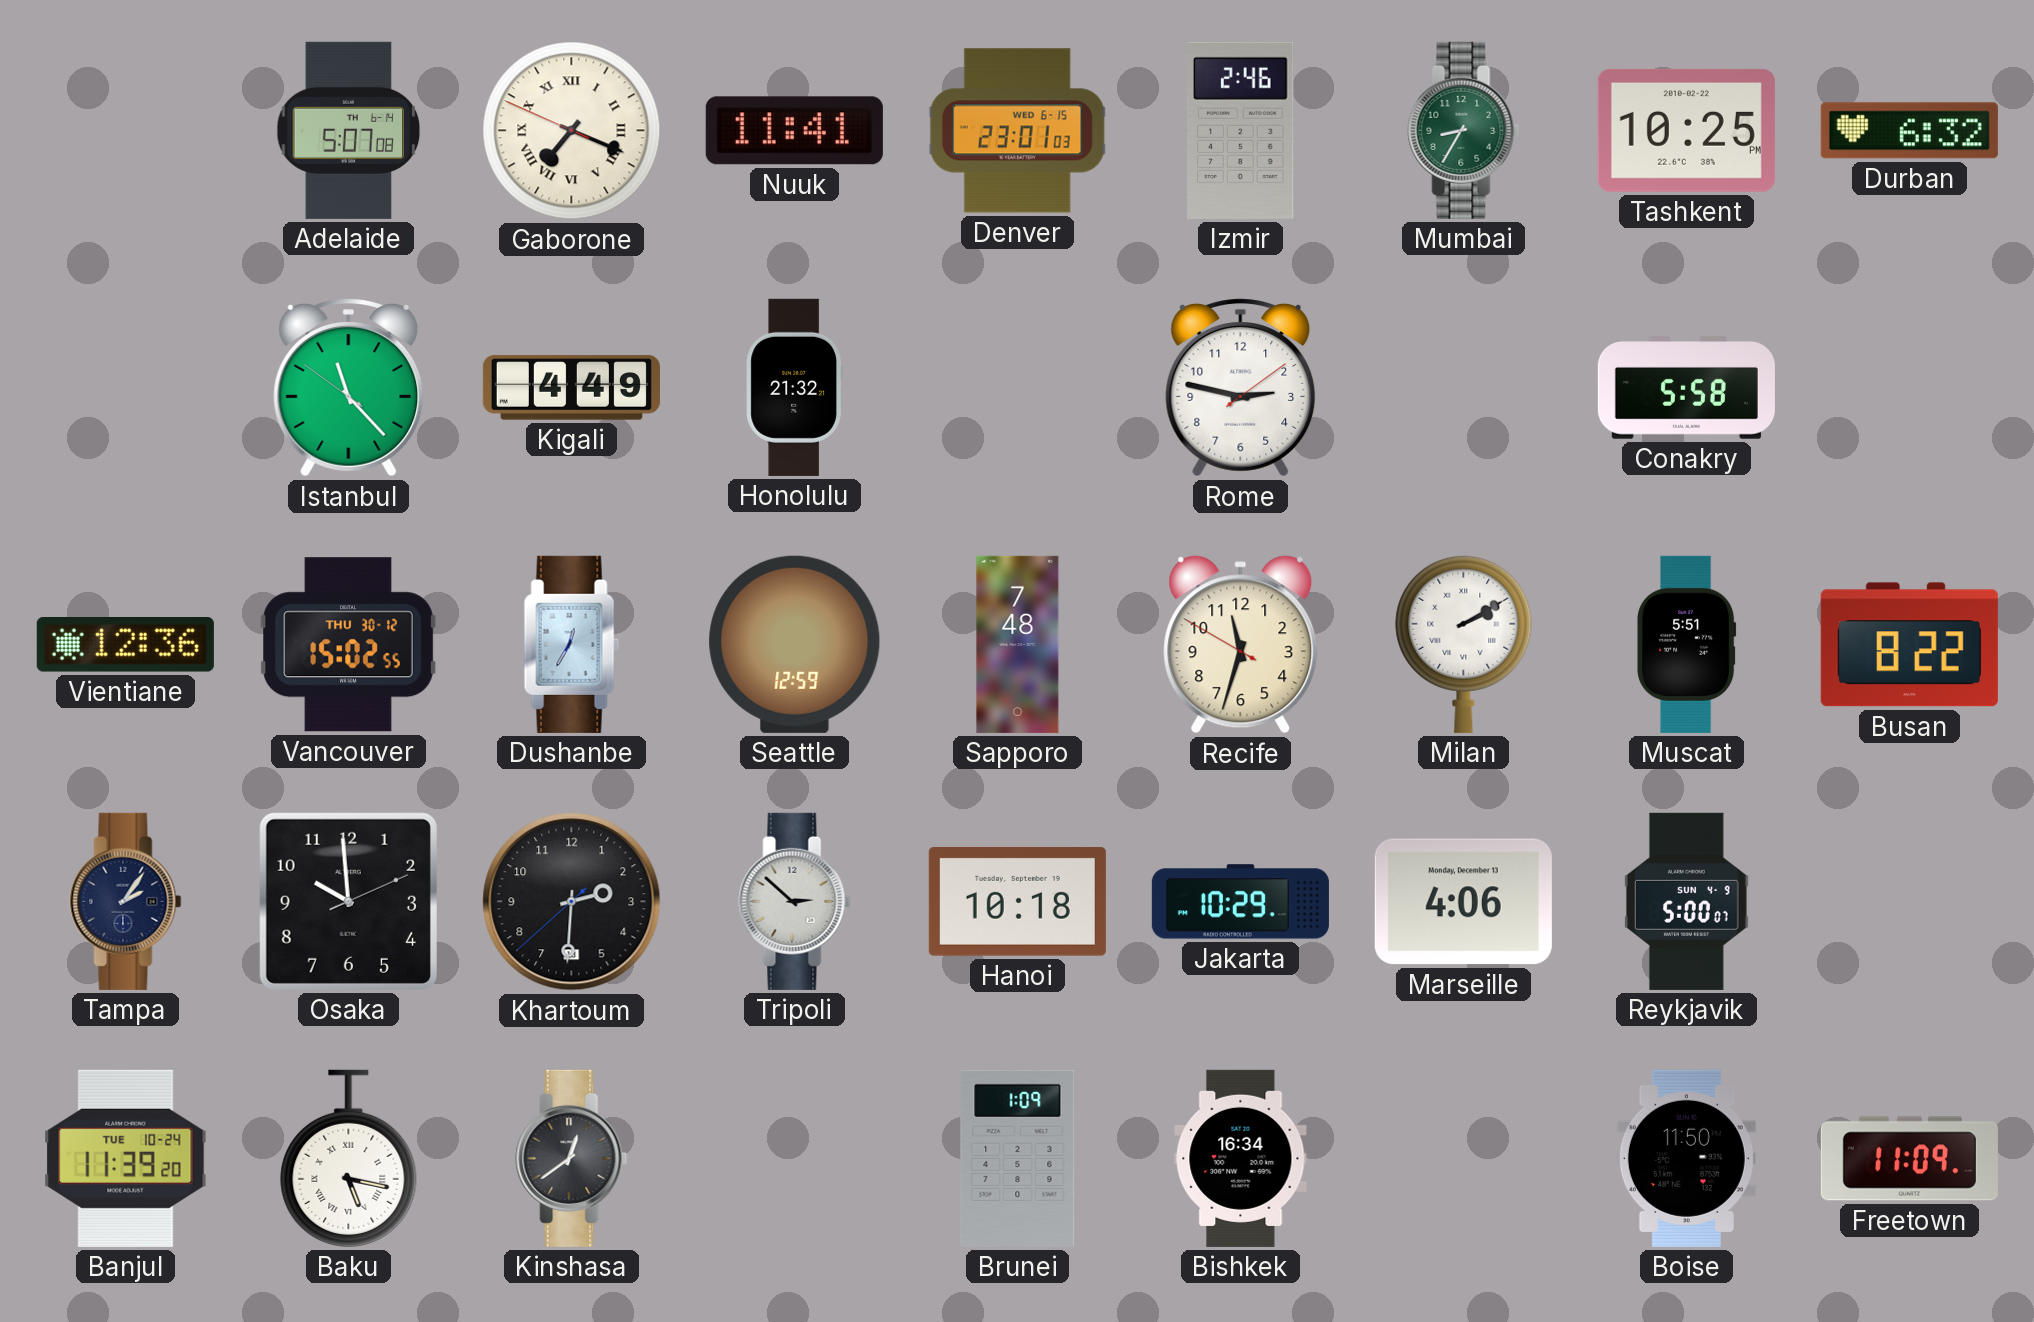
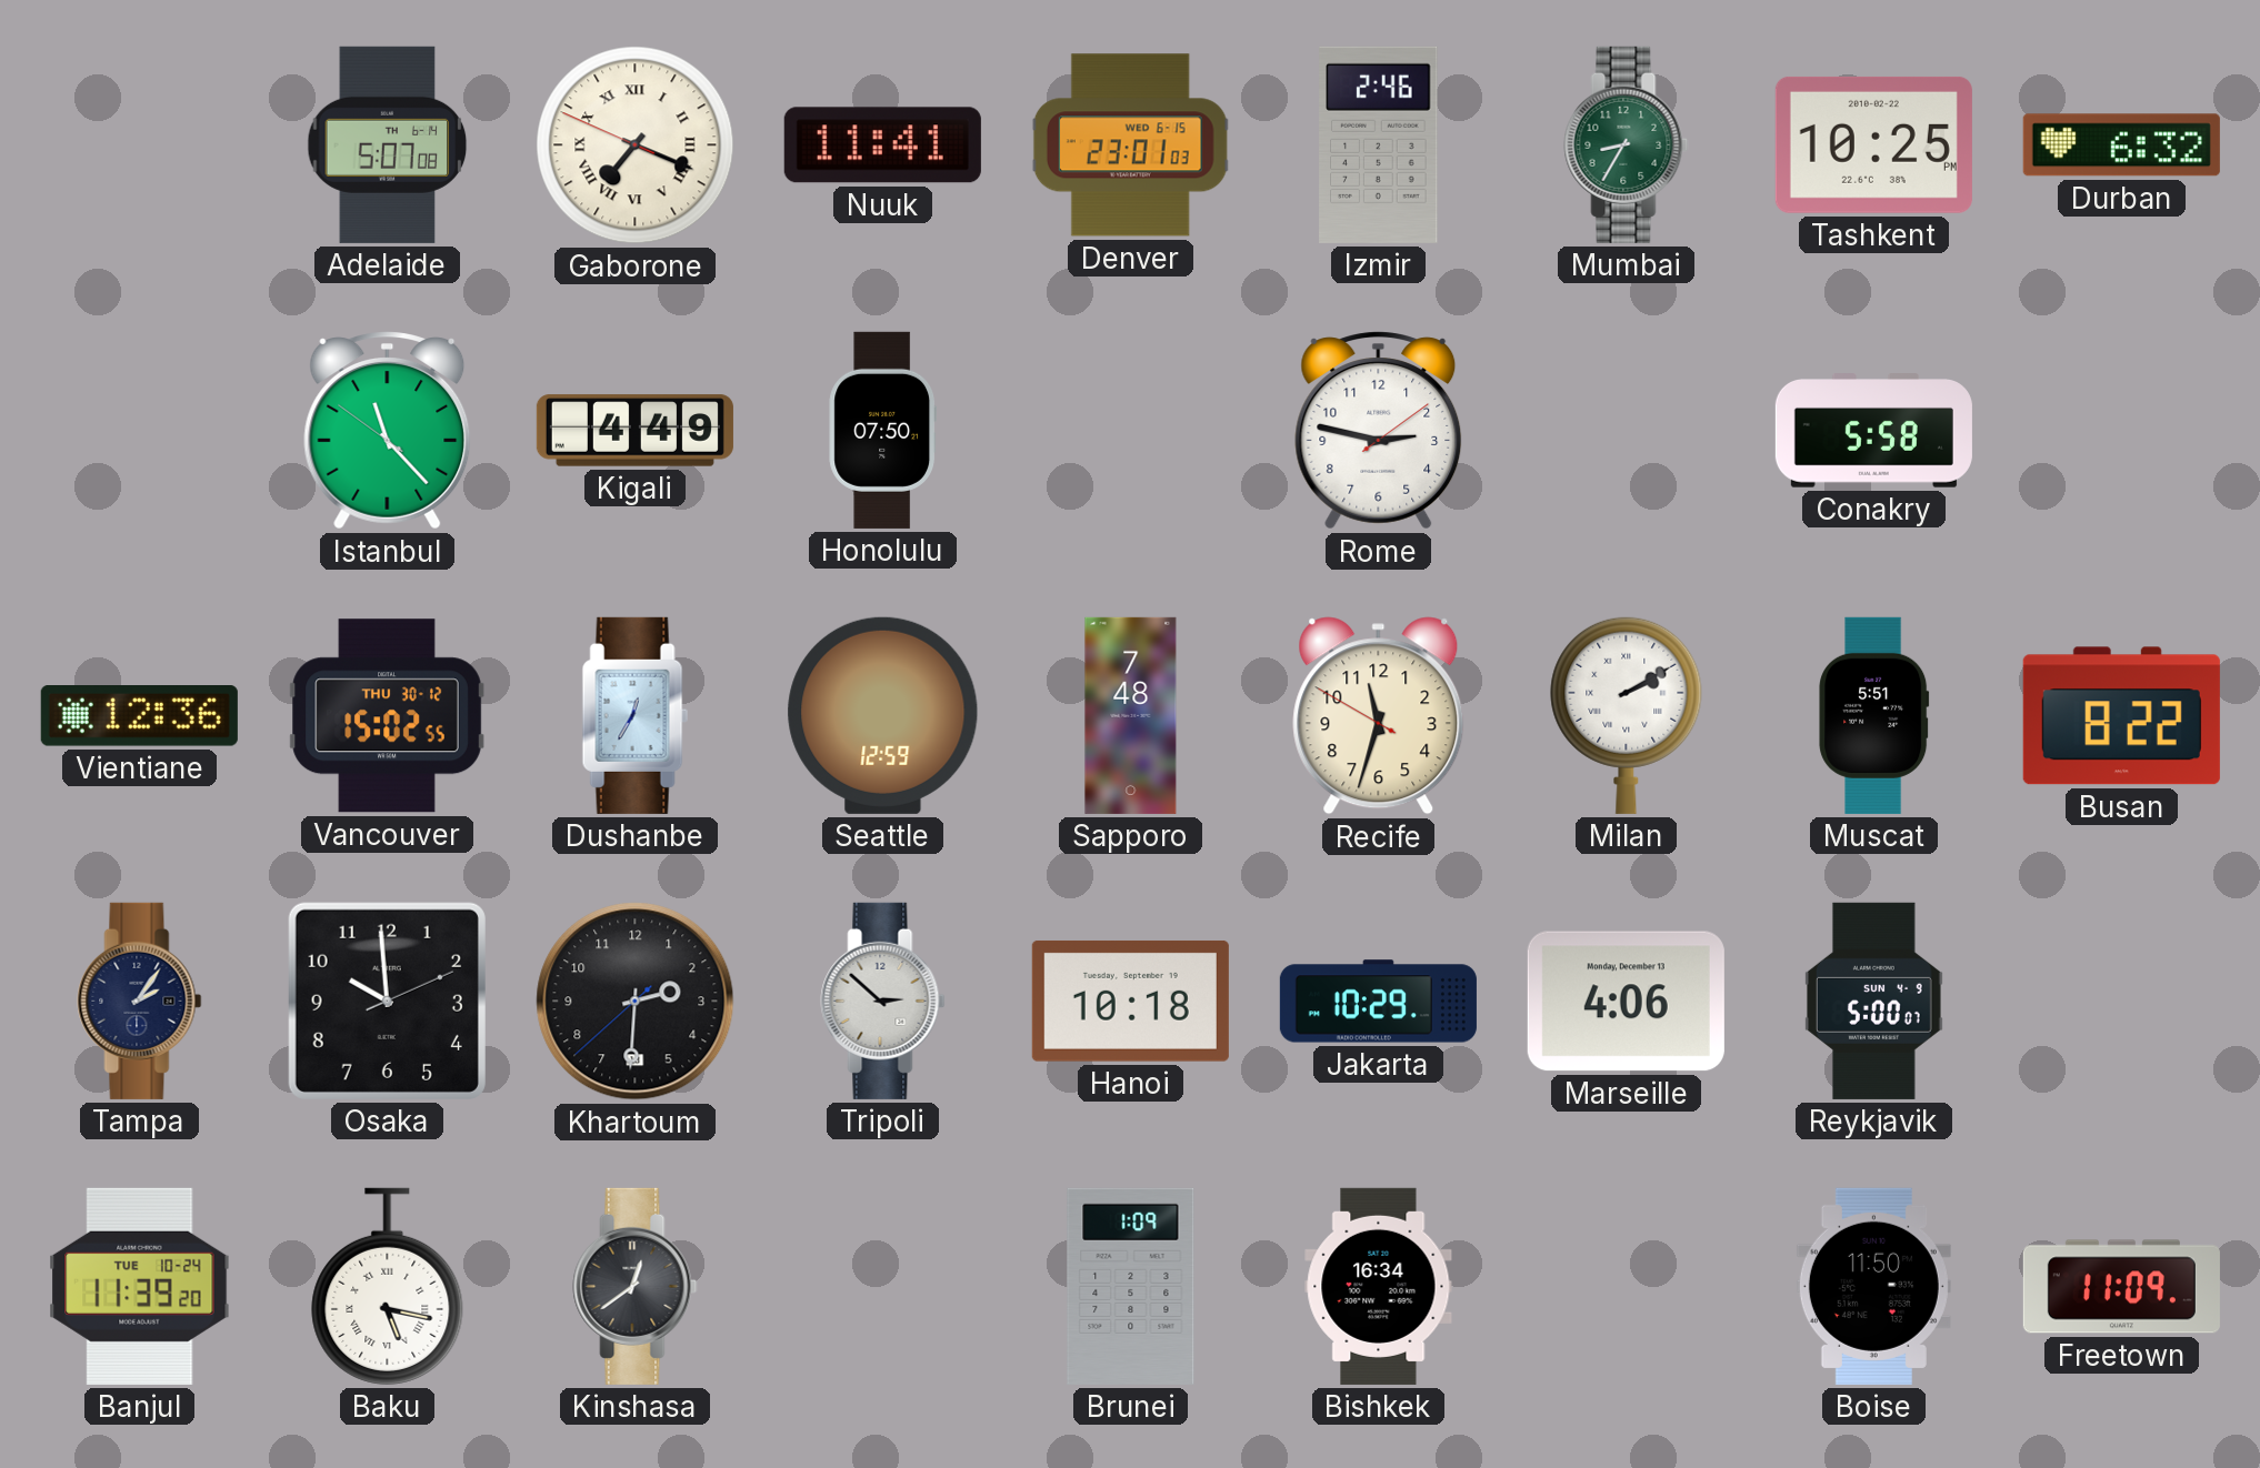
Honolulu: 21:32 -> 07:50 (882, 430)
